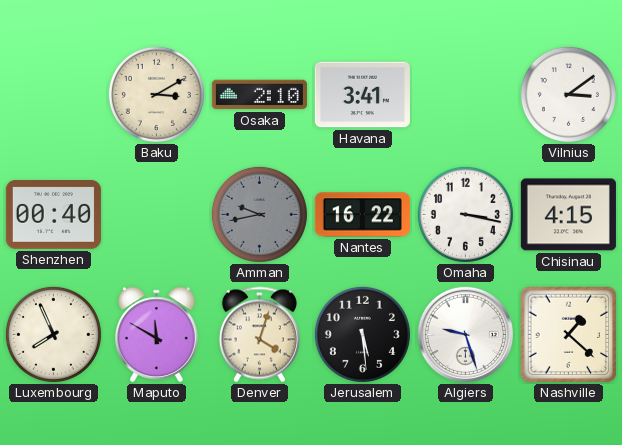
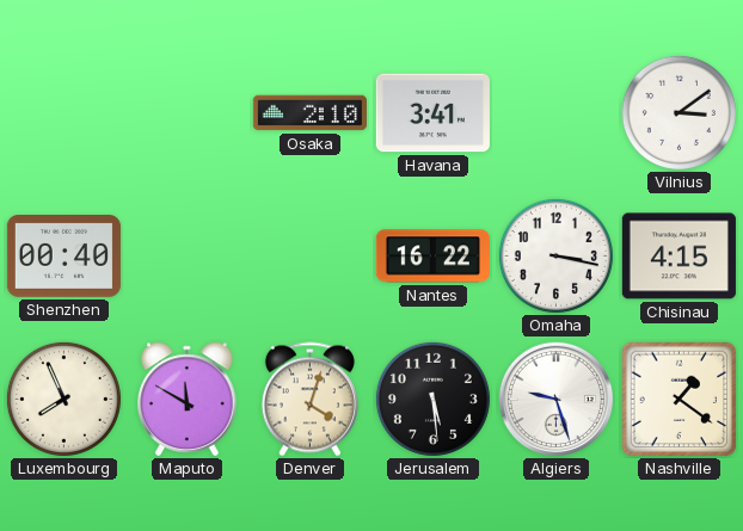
Baku: 3:10 -> none (156, 94)
Amman: 9:43 -> none (259, 214)
Nashville: 1:22 -> 1:21 (680, 400)
